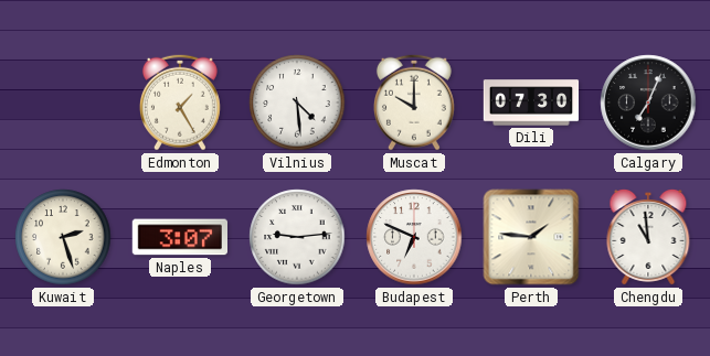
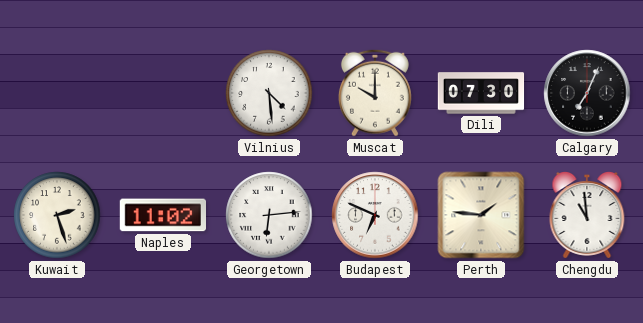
Edmonton: 1:25 -> none (180, 103)
Naples: 3:07 -> 11:02 (162, 215)
Georgetown: 9:14 -> 6:14 (269, 215)
